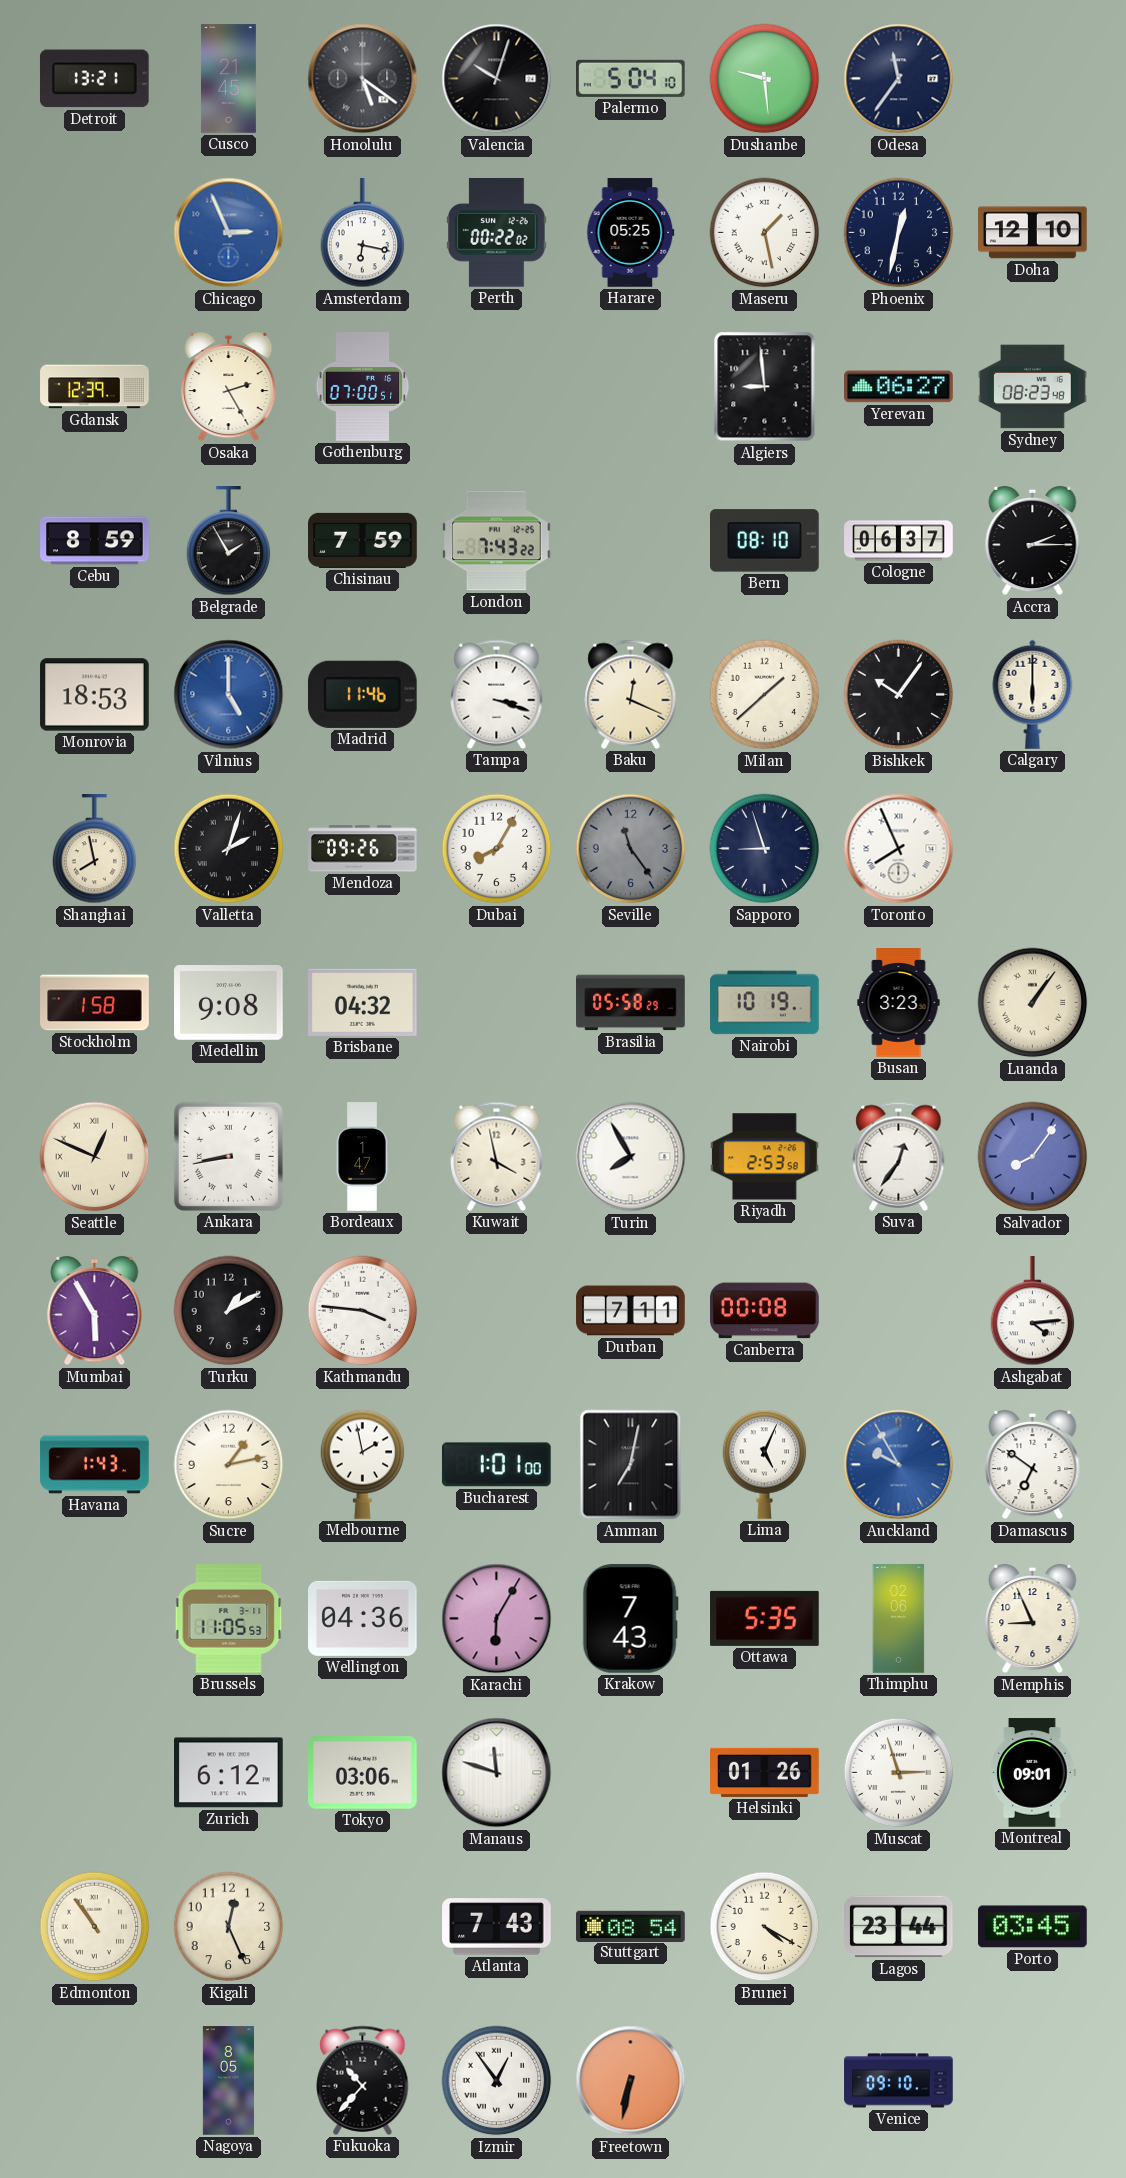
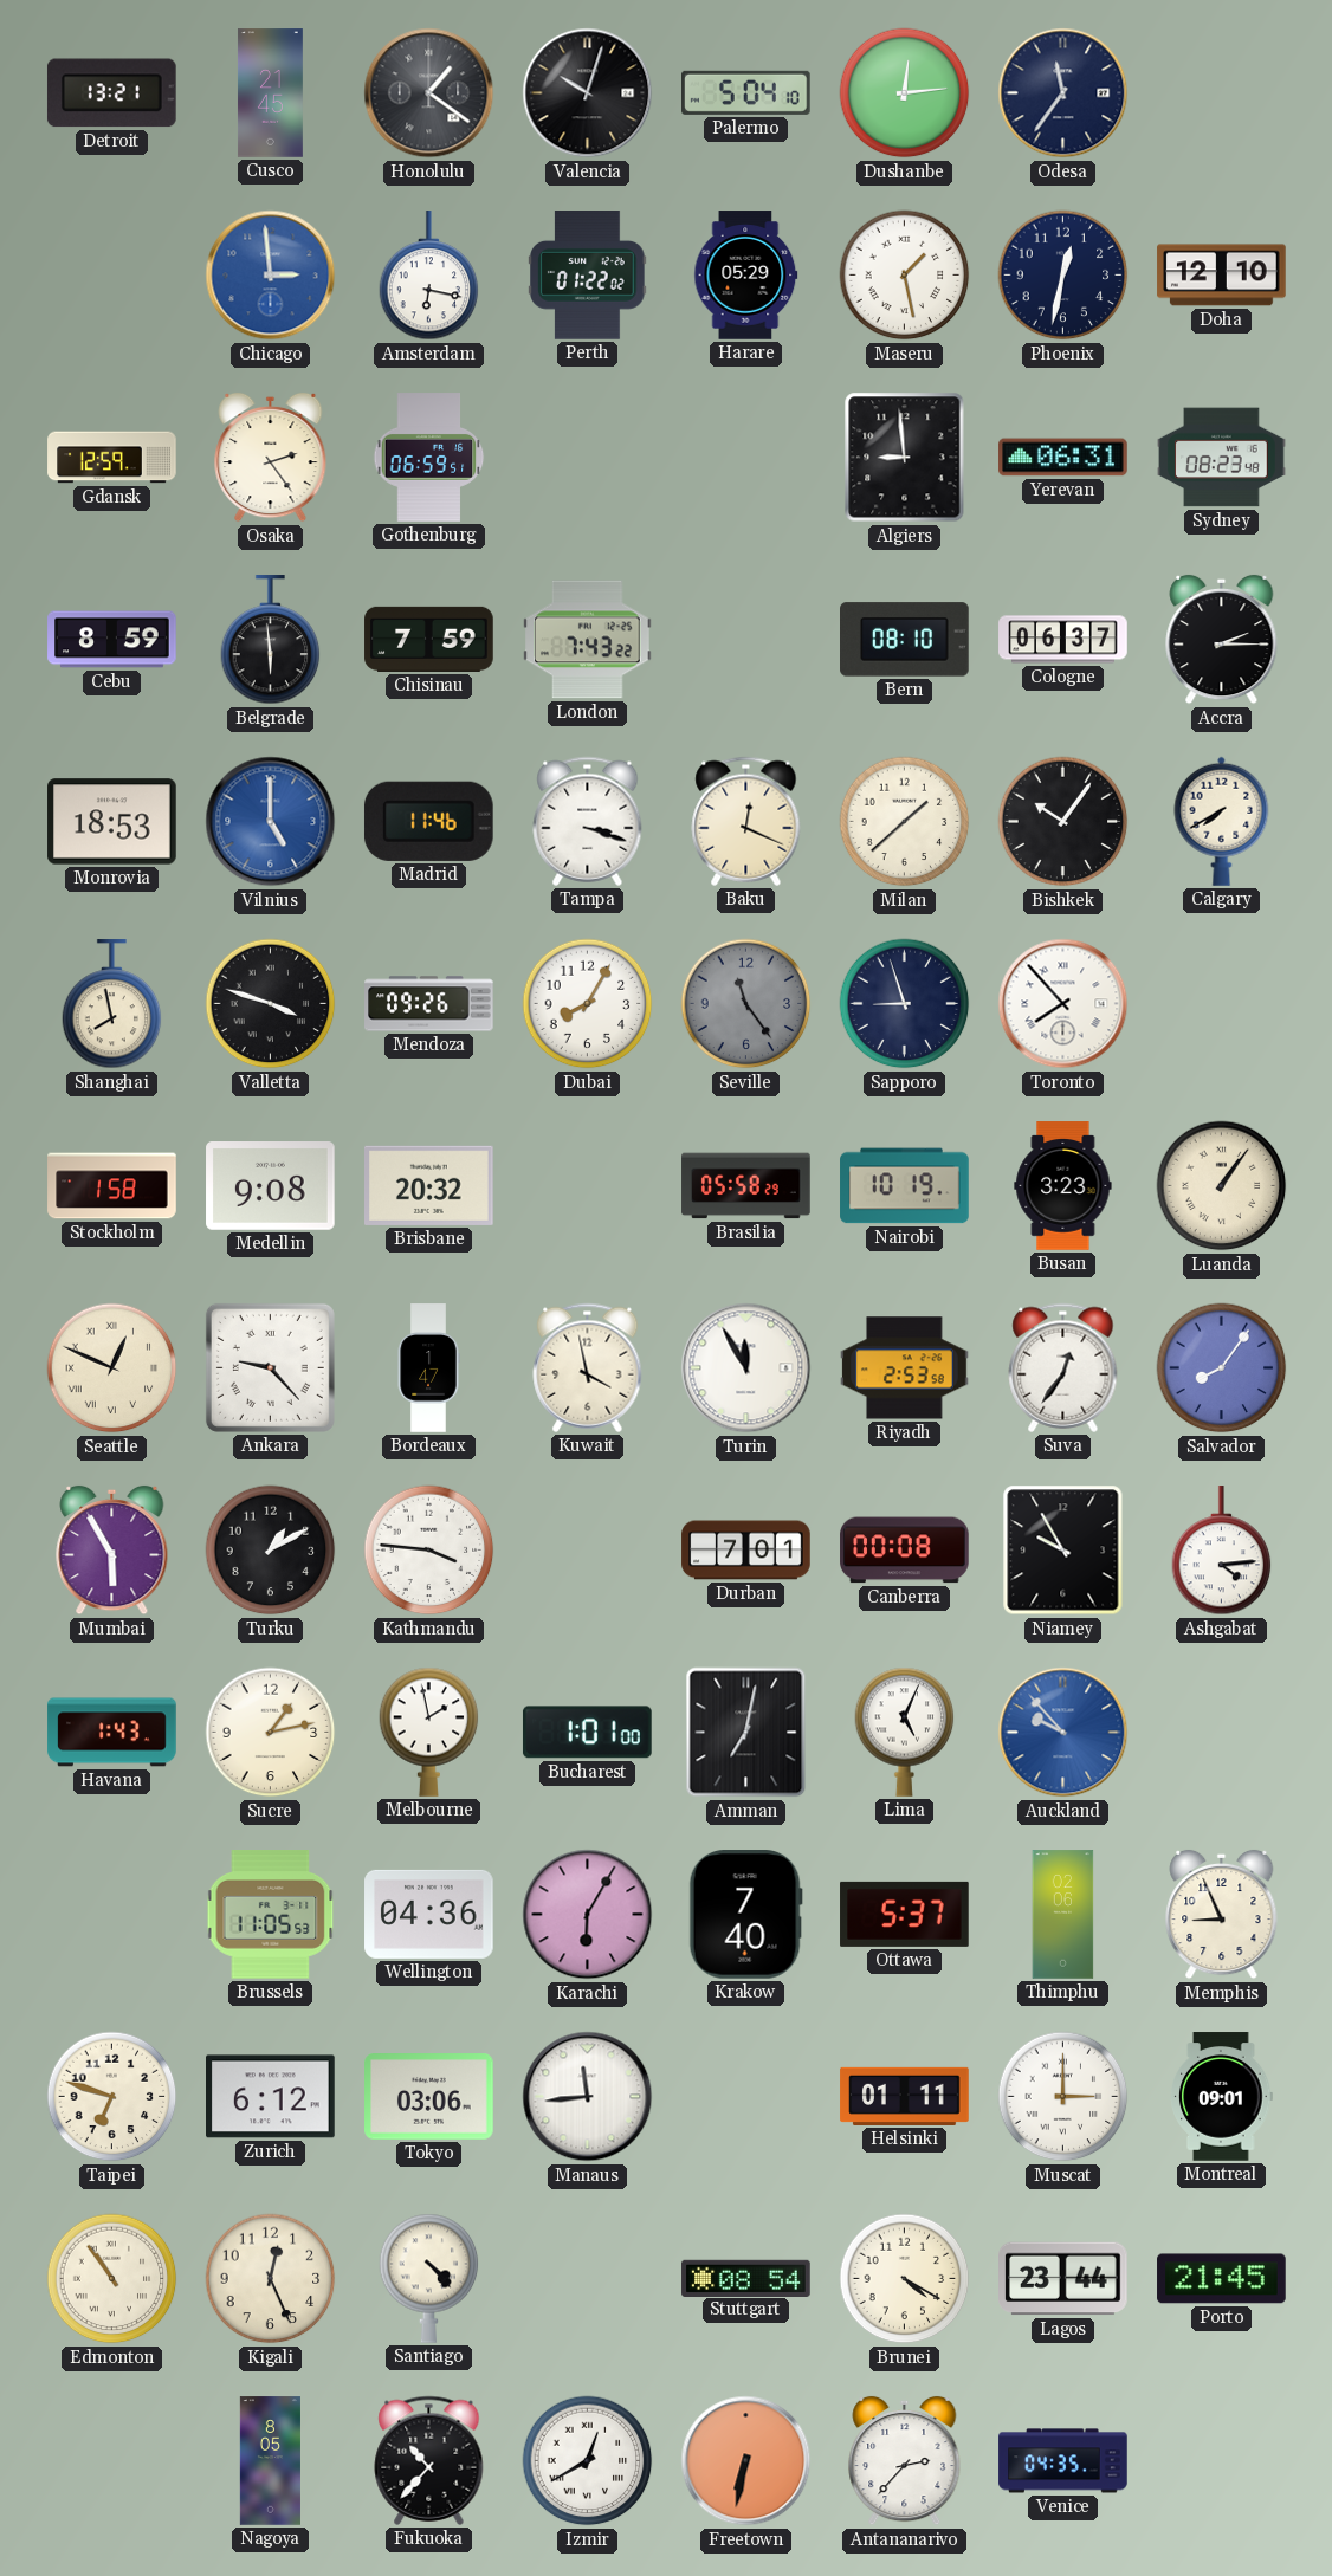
Honolulu: 5:21 -> 1:21 (429, 93)
Dushanbe: 9:29 -> 12:14 (905, 93)
Chicago: 2:56 -> 2:59 (271, 276)
Perth: 00:22 -> 01:22 (588, 276)
Harare: 05:25 -> 05:29 (746, 276)
Gdansk: 12:39 -> 12:59 (112, 458)
Osaka: 2:25 -> 2:24 (271, 458)
Gothenburg: 07:00 -> 06:59 (429, 458)
Yerevan: 06:27 -> 06:31 (1063, 458)
Belgrade: 1:55 -> 5:59 (271, 640)
Calgary: 6:00 -> 7:40 (1222, 821)
Valletta: 2:03 -> 3:48 (271, 1004)
Toronto: 7:56 -> 7:53 (1063, 1004)
Brisbane: 04:32 -> 20:32 (429, 1185)
Ankara: 8:43 -> 9:23 (270, 1367)
Turin: 7:55 -> 11:55 (746, 1368)
Durban: 7:11 -> 7:01 (746, 1551)
Niamey: none -> 9:55 (1063, 1551)
Auckland: 9:55 -> 9:53 (1063, 1733)
Damascus: 6:51 -> none (1033, 1465)
Krakow: 7:43 -> 7:40 (745, 1915)
Ottawa: 5:35 -> 5:37 (905, 1914)
Taipei: none -> 6:48 (112, 2097)
Manaus: 11:48 -> 11:44 (588, 2097)
Helsinki: 01:26 -> 01:11 (905, 2096)
Muscat: 2:57 -> 3:00 (1063, 2097)
Santiago: none -> 4:23 (429, 2278)
Atlanta: 7:43 -> none (497, 1927)
Porto: 03:45 -> 21:45 (1222, 2279)
Izmir: 12:54 -> 12:40 (588, 2461)
Antananarivo: none -> 2:37 (905, 2461)
Venice: 09:10 -> 04:35 (1063, 2461)
